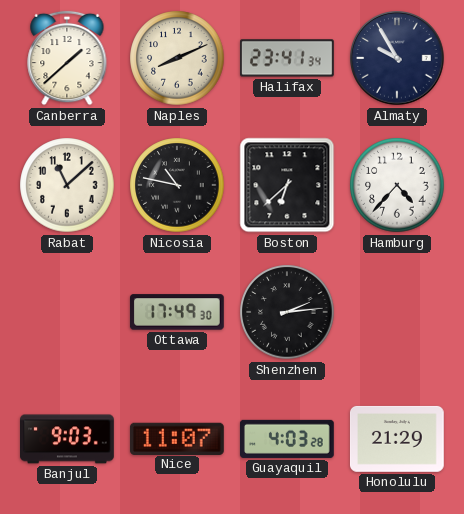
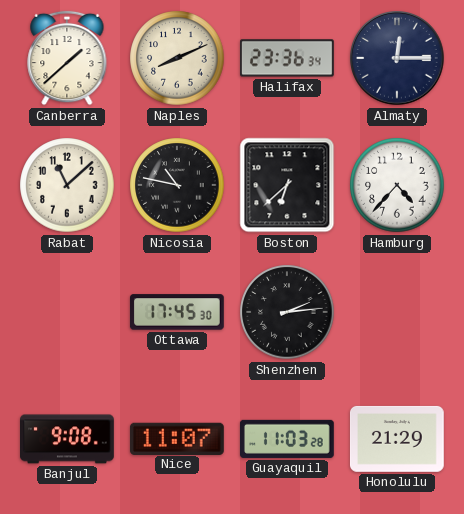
Halifax: 23:41 -> 23:36 (288, 58)
Almaty: 9:55 -> 12:15 (398, 59)
Ottawa: 17:49 -> 17:45 (177, 312)
Banjul: 9:03 -> 9:08 (68, 439)
Guayaquil: 4:03 -> 11:03 (287, 439)
